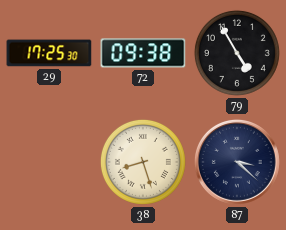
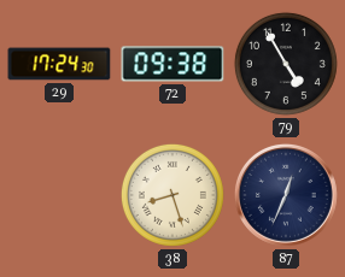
29: 17:25 -> 17:24 (59, 64)
87: 3:22 -> 12:34 (286, 195)
